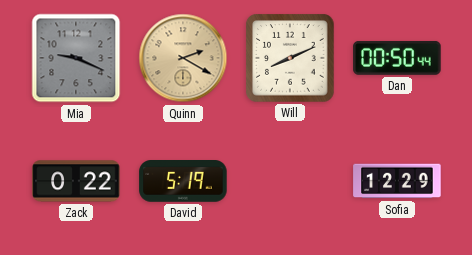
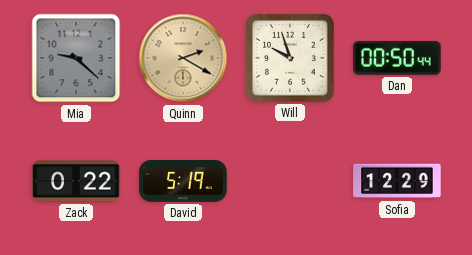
Mia: 9:19 -> 9:22 (76, 58)
Will: 8:11 -> 9:57 (290, 58)
